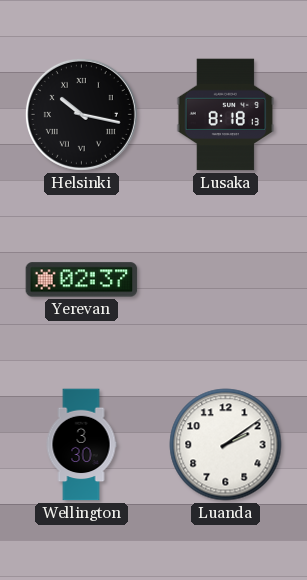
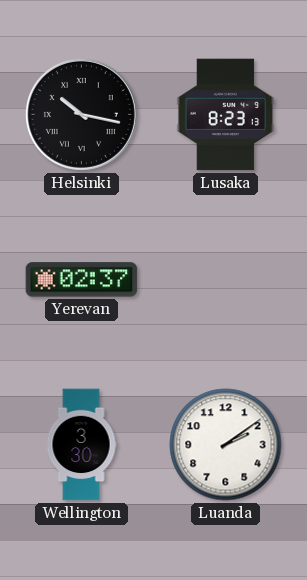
Lusaka: 8:18 -> 8:23 (226, 115)
